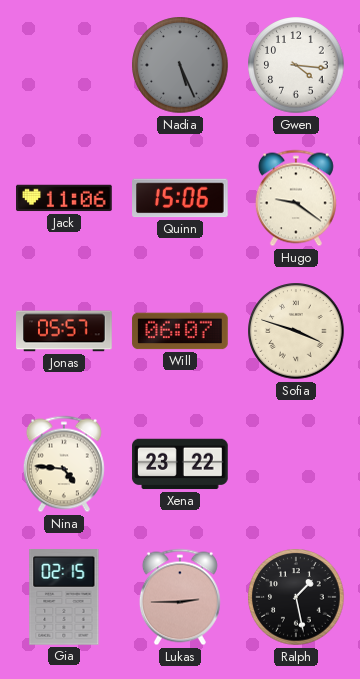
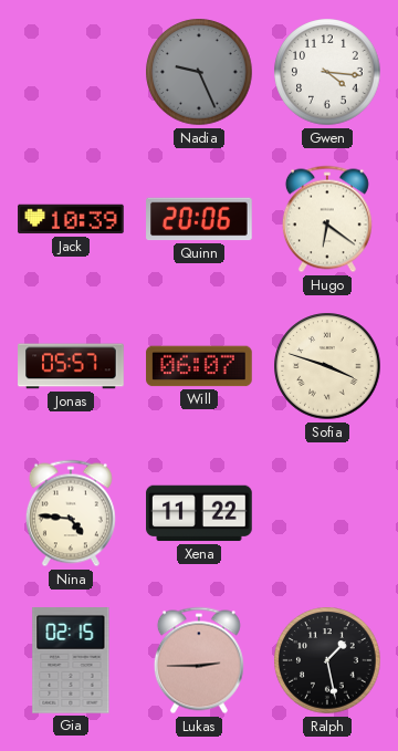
Nadia: 5:26 -> 9:26 (199, 72)
Jack: 11:06 -> 10:39 (71, 219)
Quinn: 15:06 -> 20:06 (199, 219)
Hugo: 9:21 -> 6:21 (327, 219)
Xena: 23:22 -> 11:22 (199, 513)
